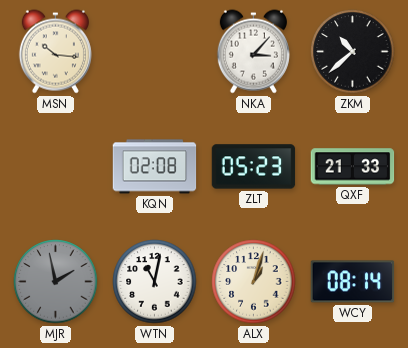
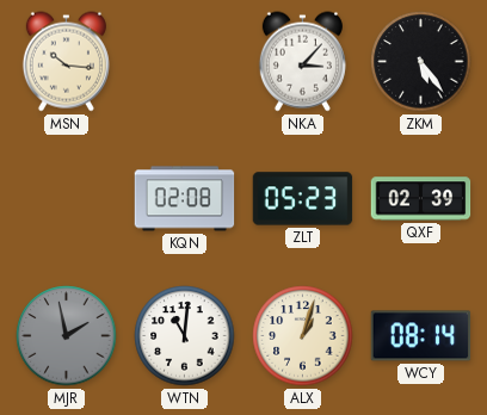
ZKM: 10:38 -> 5:24 (421, 62)
QXF: 21:33 -> 02:39 (421, 199)
WTN: 11:02 -> 11:01 (185, 336)
